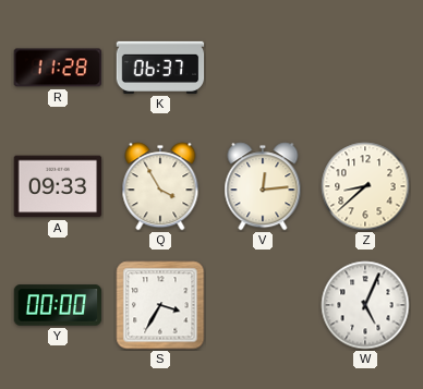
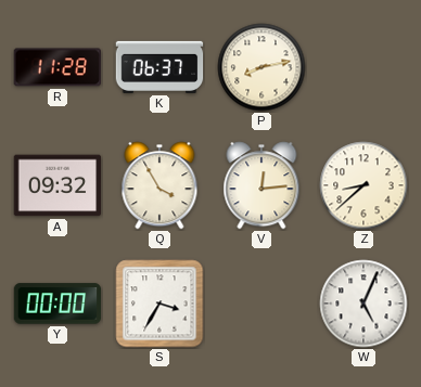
P: none -> 8:13 (261, 67)
A: 09:33 -> 09:32 (58, 185)
